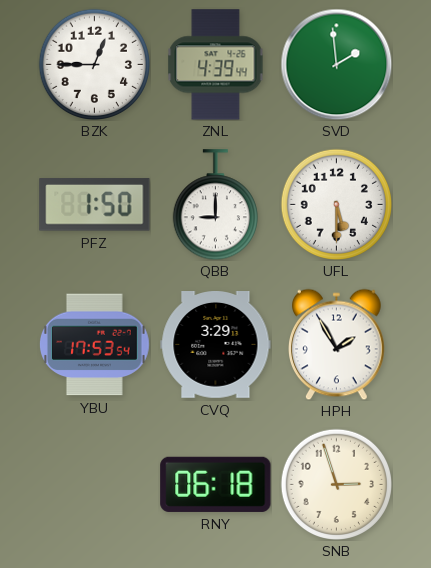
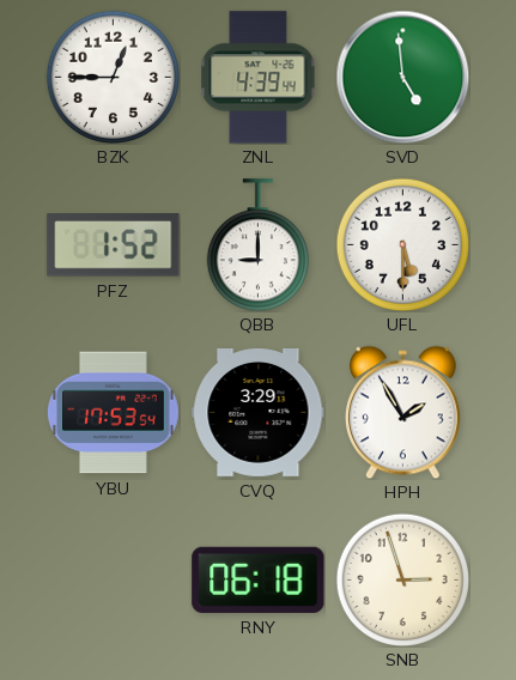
SVD: 1:59 -> 4:59 (402, 77)
PFZ: 1:50 -> 1:52 (114, 245)
